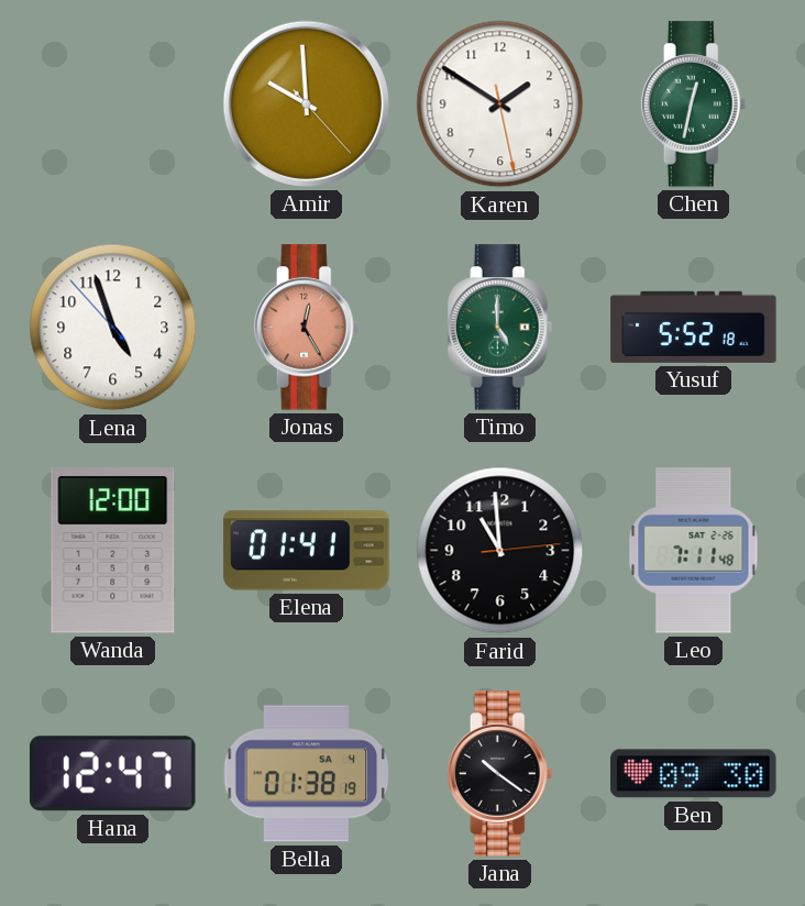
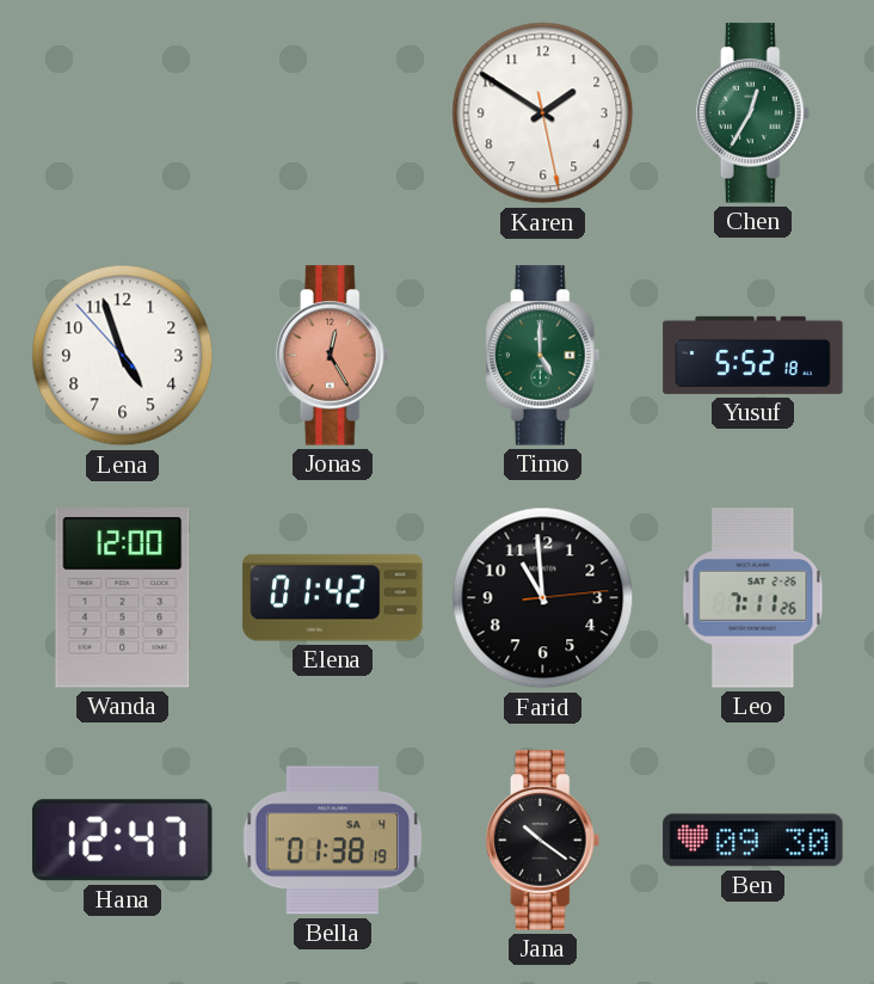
Amir: 9:59 -> none (306, 103)
Chen: 12:32 -> 12:35 (753, 113)
Elena: 01:41 -> 01:42 (333, 598)
Leo: 7:11:48 -> 7:11:26 (753, 598)
